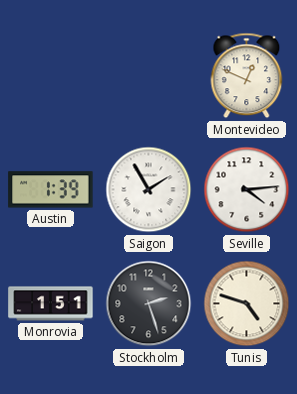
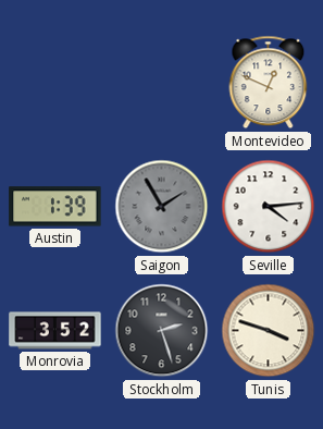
Saigon dial: white -> grey (162, 207)
Monrovia: 1:51 -> 3:52 (55, 331)
Tunis: 4:48 -> 3:48 (269, 331)
